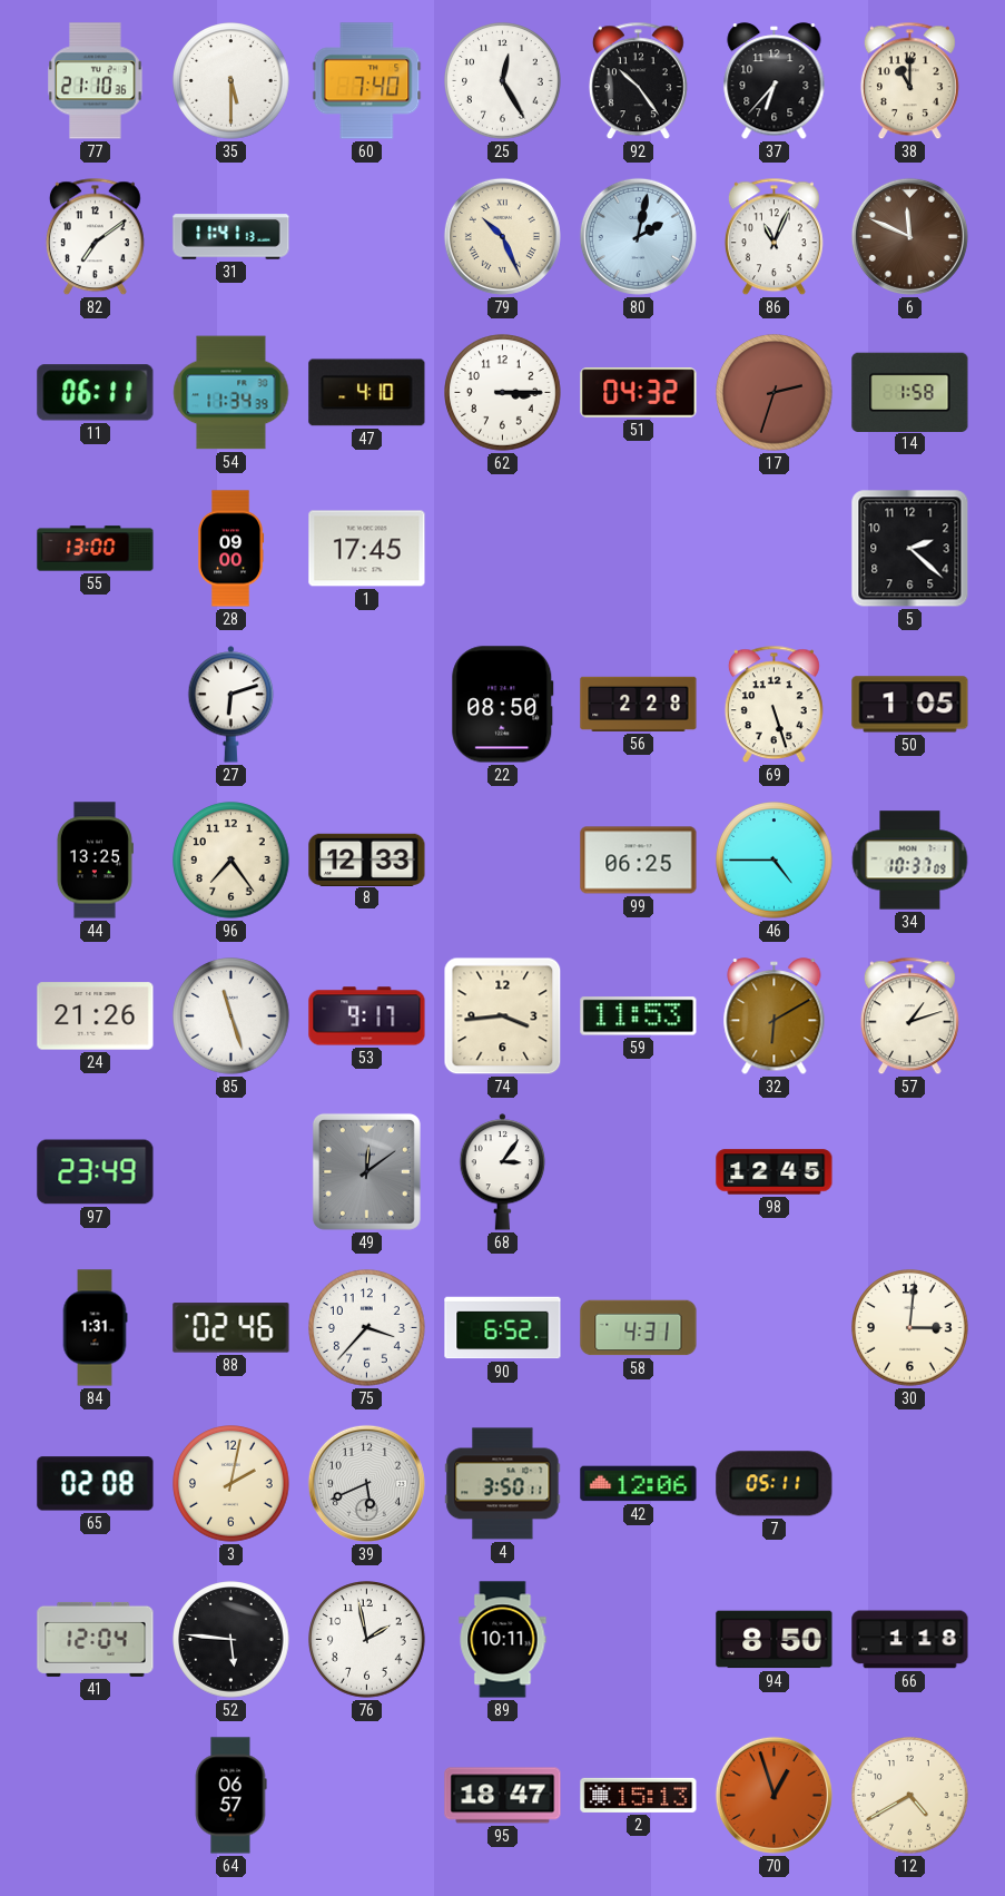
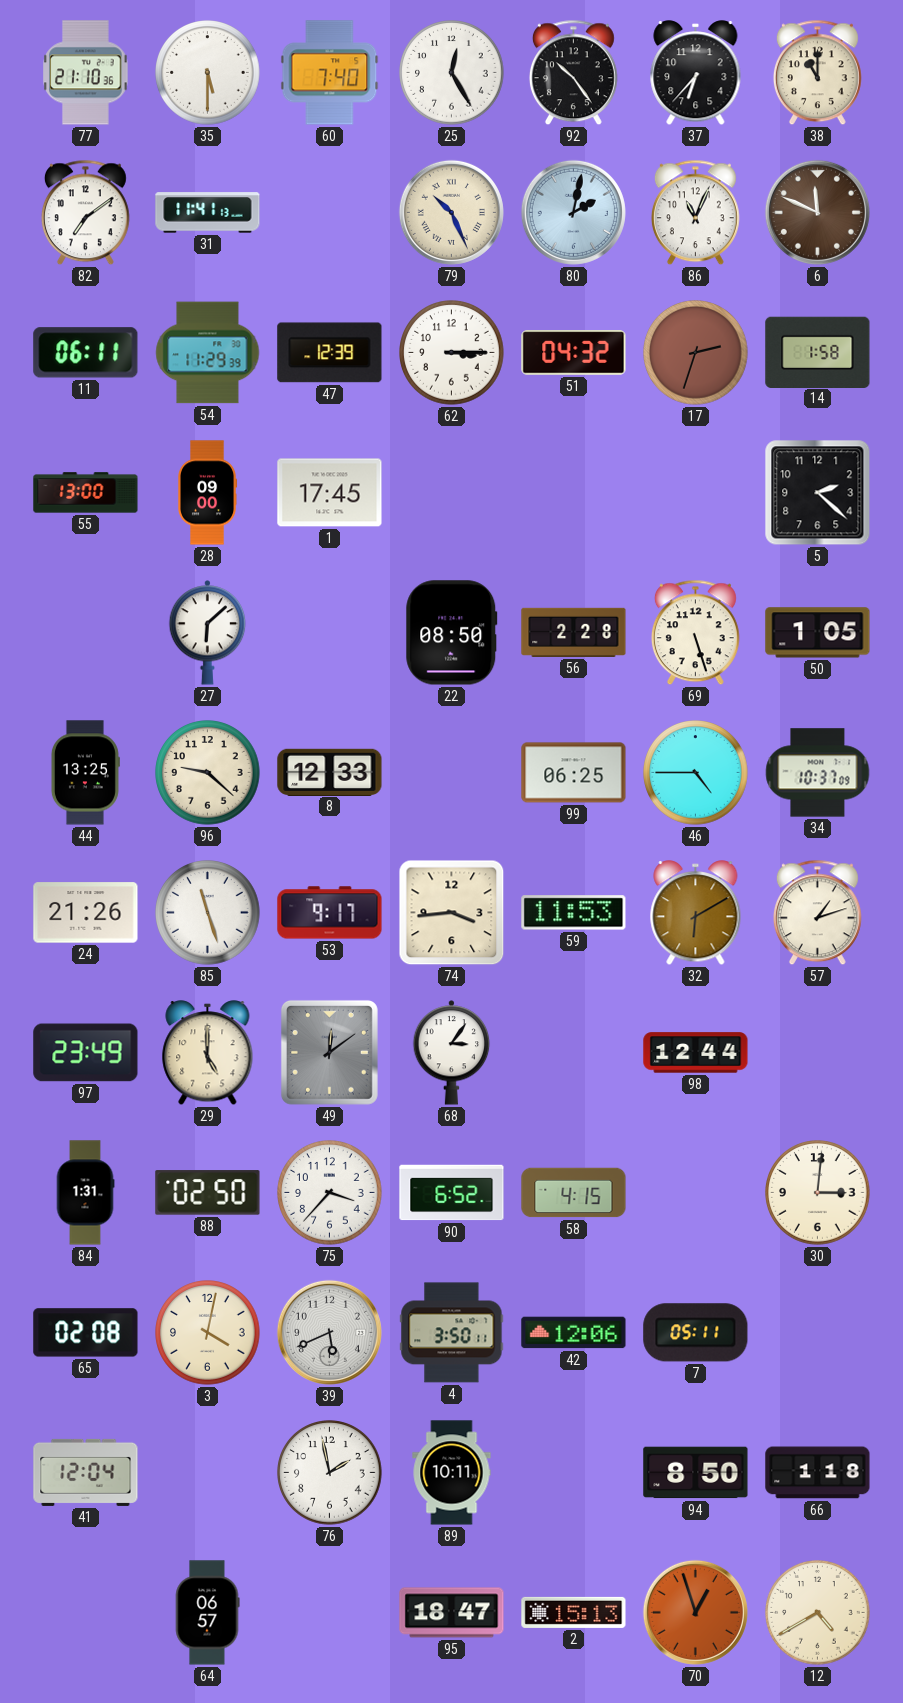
54: 11:34 -> 11:29 (208, 353)
47: 4:10 -> 12:39 (330, 353)
27: 6:12 -> 6:08 (208, 633)
96: 7:24 -> 9:22 (208, 773)
29: none -> 5:00 (208, 1053)
98: 12:45 -> 12:44 (696, 1053)
88: 02:46 -> 02:50 (208, 1193)
58: 4:31 -> 4:15 (574, 1193)
3: 2:02 -> 4:02 (208, 1333)
52: 5:46 -> none (231, 1640)
